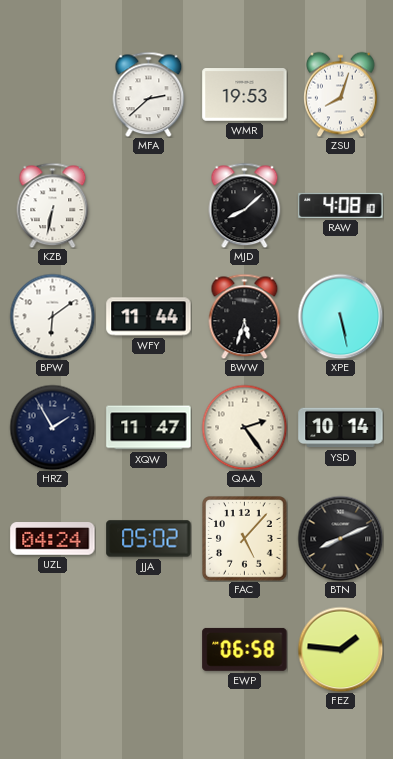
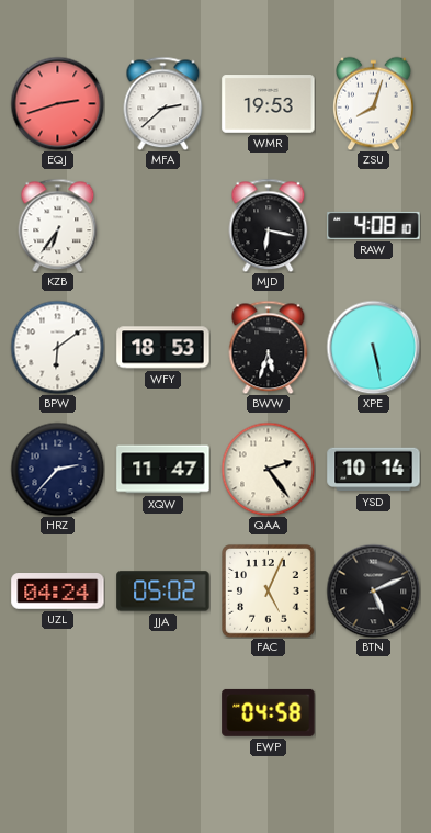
EQJ: none -> 2:42 (57, 103)
KZB: 6:32 -> 6:36 (58, 225)
MJD: 8:08 -> 6:17 (269, 225)
WFY: 11:44 -> 18:53 (163, 348)
HRZ: 1:55 -> 2:37 (57, 469)
FAC: 5:07 -> 5:04 (269, 592)
BTN: 8:11 -> 5:11 (373, 590)
EWP: 06:58 -> 04:58 (269, 712)
FEZ: 1:46 -> none (340, 649)
